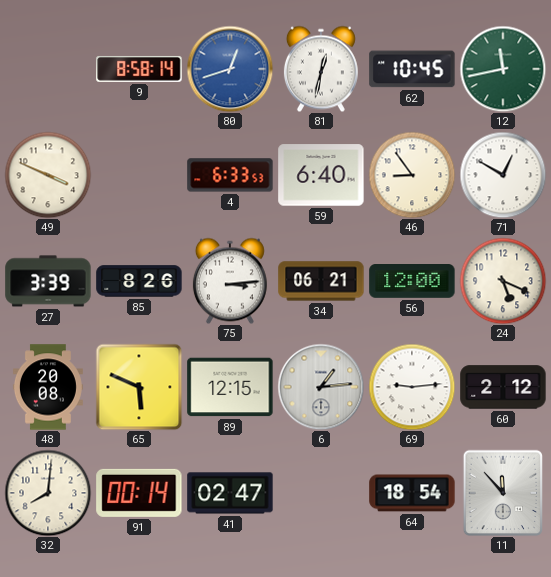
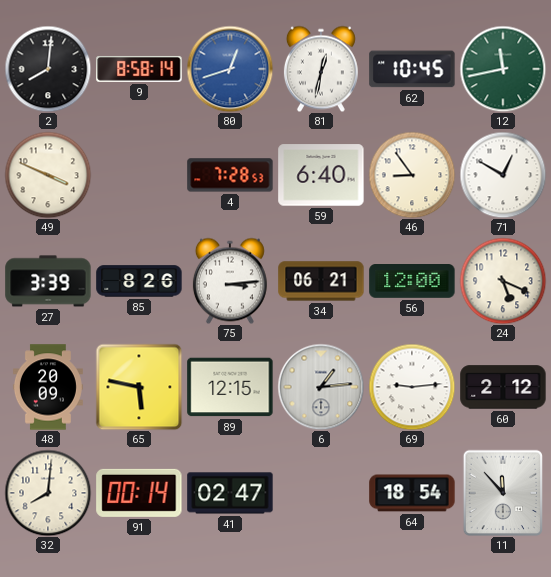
2: none -> 8:01 (48, 69)
4: 6:33 -> 7:28 (230, 175)
48: 20:08 -> 20:09 (48, 387)
65: 5:49 -> 5:47 (139, 387)
